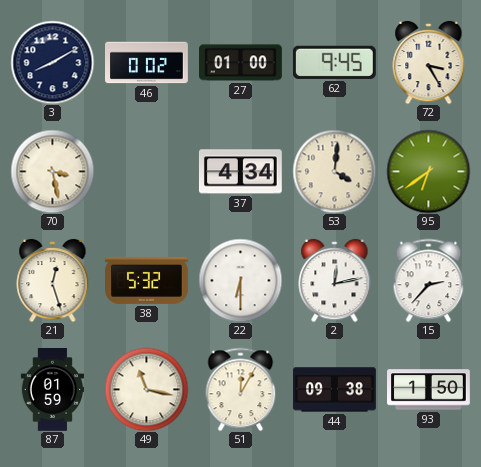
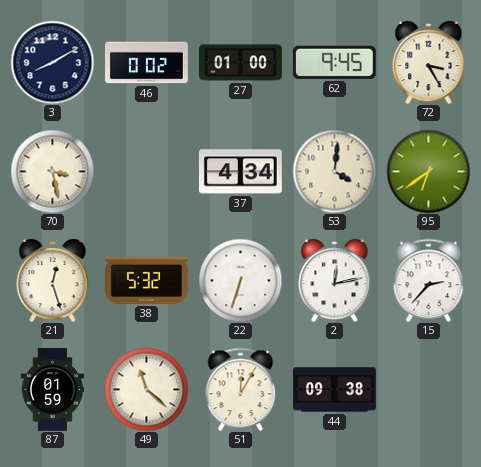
22: 6:30 -> 6:33 (240, 280)
49: 11:17 -> 11:22 (146, 389)
93: 1:50 -> none (429, 390)
